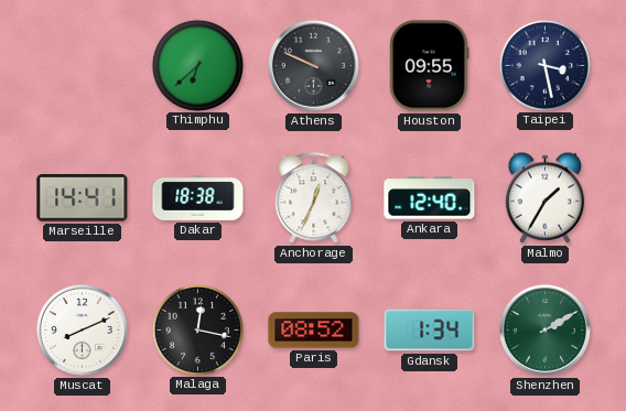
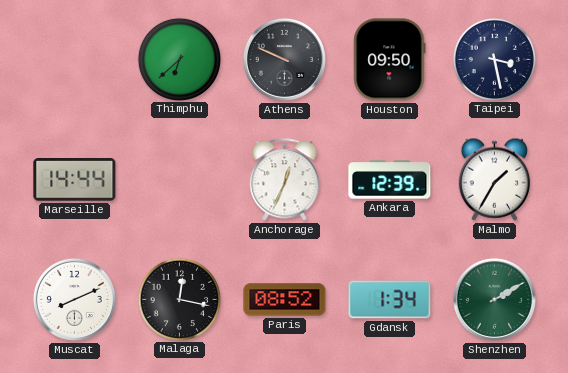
Houston: 09:55 -> 09:50 (390, 60)
Marseille: 14:41 -> 14:44 (75, 180)
Dakar: 18:38 -> none (198, 198)
Ankara: 12:40 -> 12:39 (390, 180)
